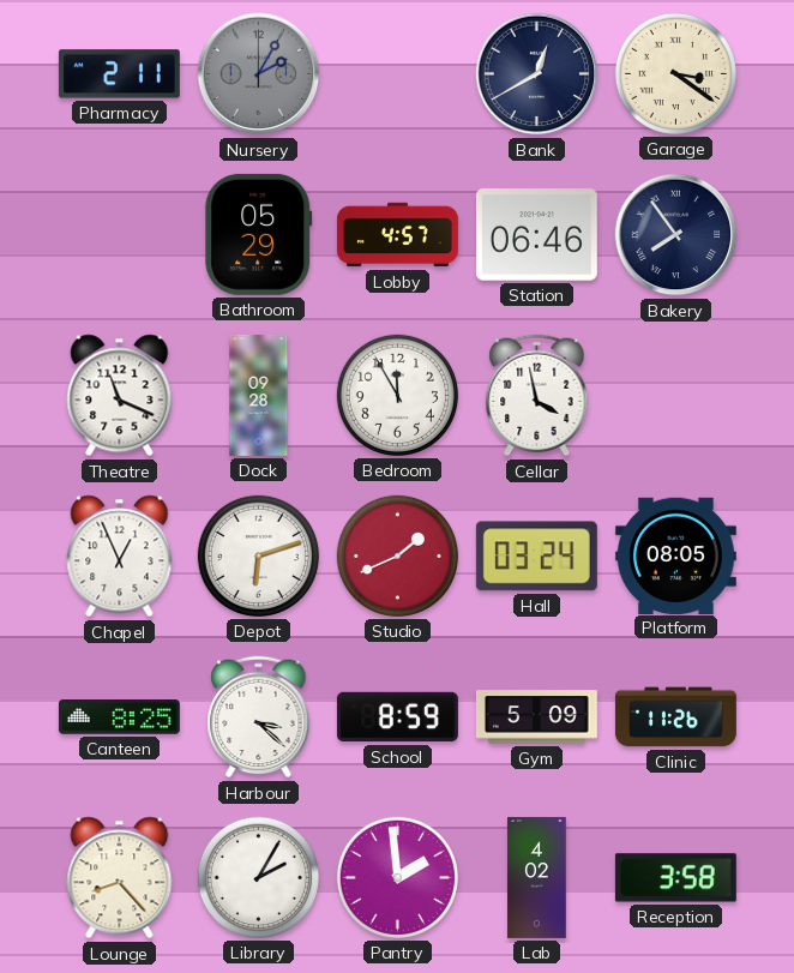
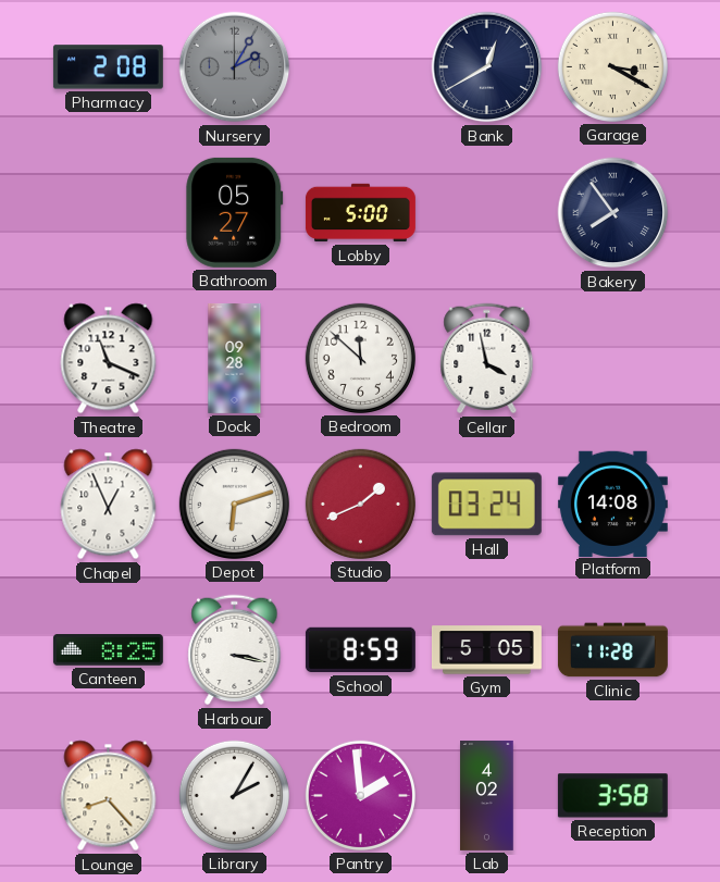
Pharmacy: 2:11 -> 2:08 (108, 67)
Garage: 3:21 -> 3:20 (612, 66)
Bathroom: 05:29 -> 05:27 (235, 212)
Lobby: 4:57 -> 5:00 (360, 213)
Station: 06:46 -> none (536, 235)
Bedroom: 11:55 -> 11:52 (360, 358)
Platform: 08:05 -> 14:08 (612, 504)
Harbour: 3:22 -> 3:17 (235, 650)
Gym: 5:09 -> 5:05 (486, 650)
Clinic: 11:26 -> 11:28 (612, 650)
